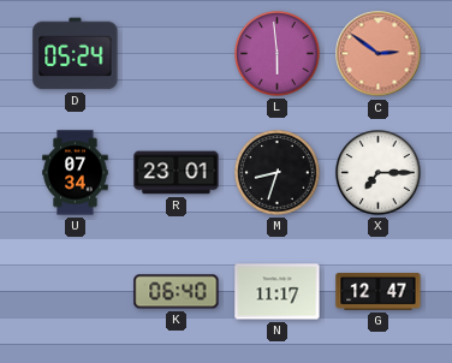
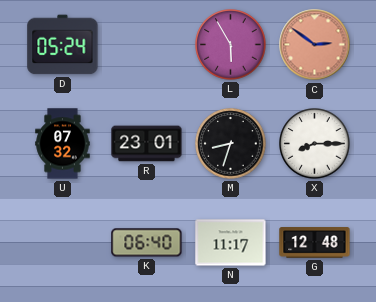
L: 5:59 -> 5:55 (231, 45)
U: 07:34 -> 07:32 (63, 144)
X: 7:15 -> 8:15 (315, 144)
G: 12:47 -> 12:48 (315, 243)
